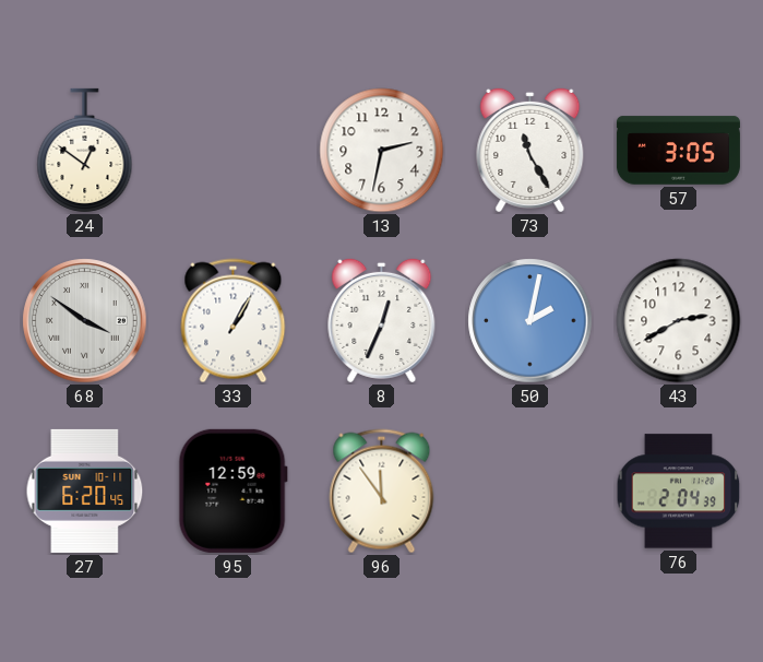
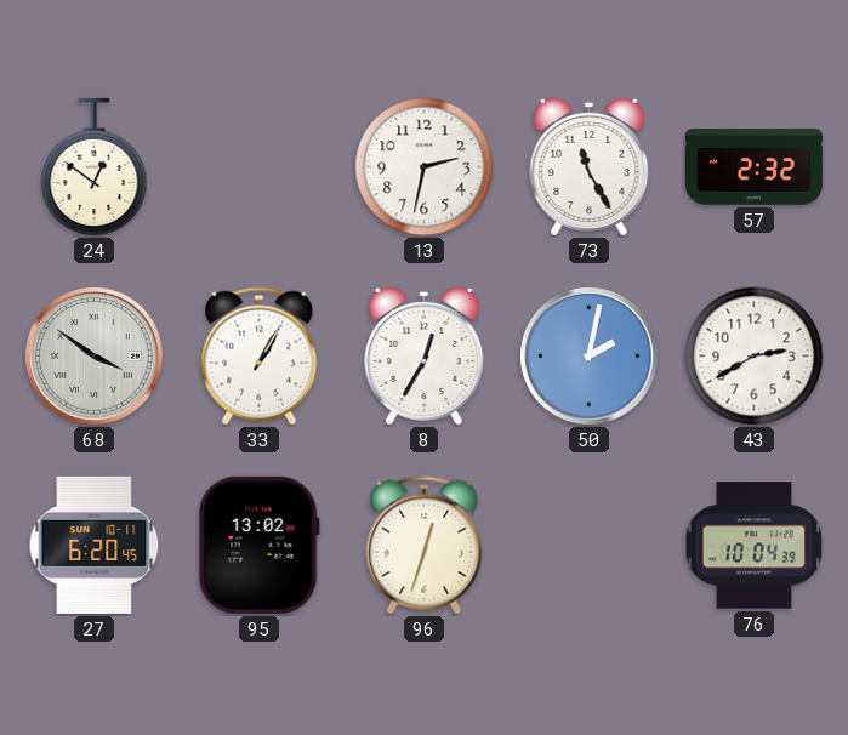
57: 3:05 -> 2:32 (753, 167)
8: 12:34 -> 12:35 (425, 355)
95: 12:59 -> 13:02 (258, 545)
96: 11:54 -> 12:33 (425, 546)
76: 2:04 -> 10:04 (755, 546)
